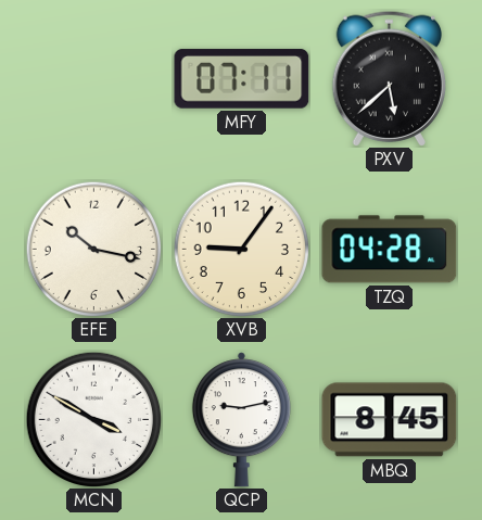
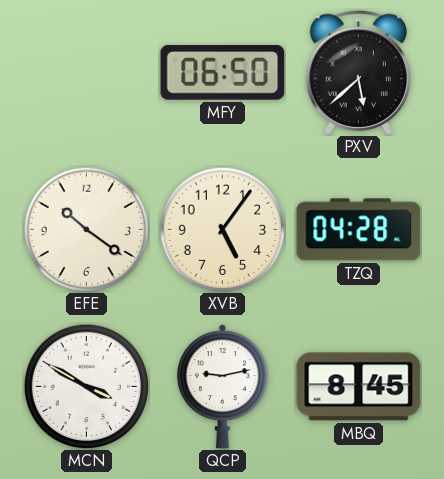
MFY: 07:11 -> 06:50 (223, 73)
EFE: 10:17 -> 10:21 (86, 229)
XVB: 9:06 -> 5:06 (222, 229)
